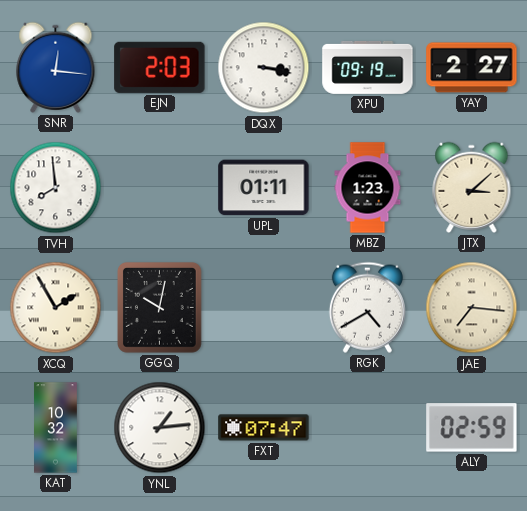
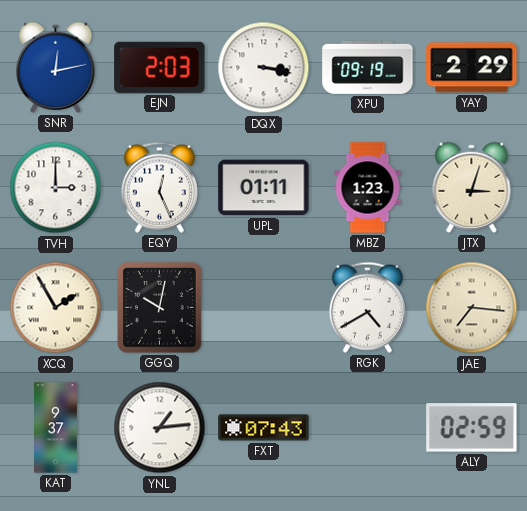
SNR: 12:16 -> 12:13 (56, 67)
YAY: 2:27 -> 2:29 (472, 68)
TVH: 7:59 -> 3:00 (56, 188)
EQY: none -> 12:26 (159, 187)
JTX: 3:08 -> 3:03 (472, 187)
KAT: 10:32 -> 9:37 (56, 428)
FXT: 07:47 -> 07:43 (264, 428)
